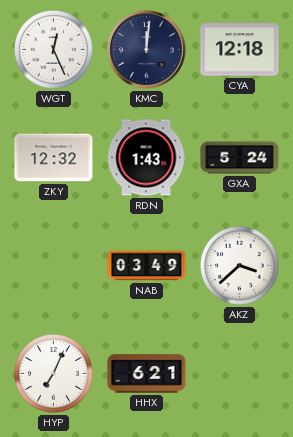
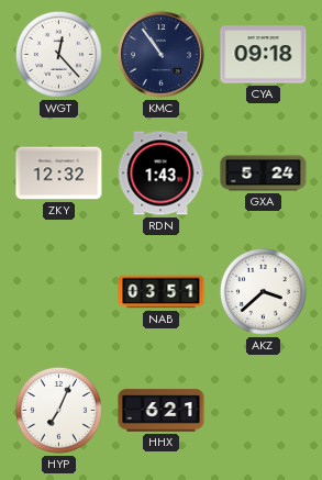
WGT: 12:26 -> 12:23 (58, 54)
KMC: 12:01 -> 10:54 (162, 55)
CYA: 12:18 -> 09:18 (264, 55)
NAB: 03:49 -> 03:51 (162, 292)
